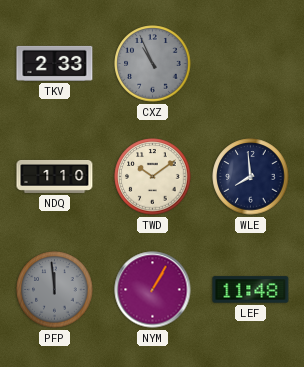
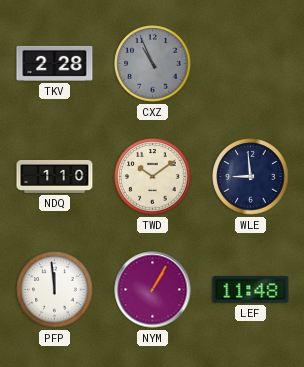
TKV: 2:33 -> 2:28 (55, 63)
WLE: 7:59 -> 8:59 (251, 177)
PFP dial: grey -> white (55, 290)
